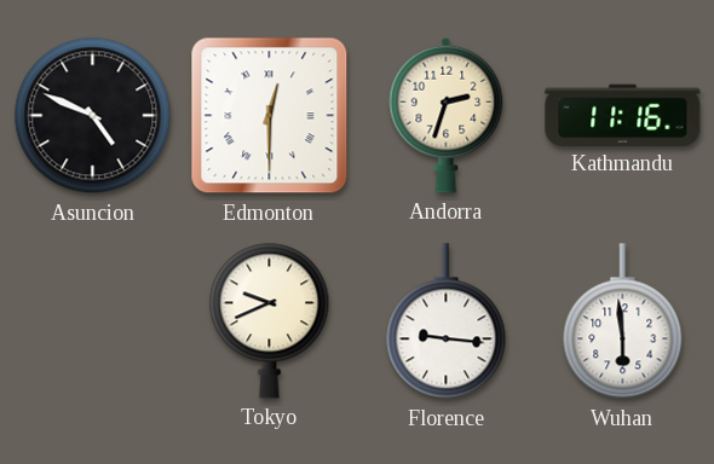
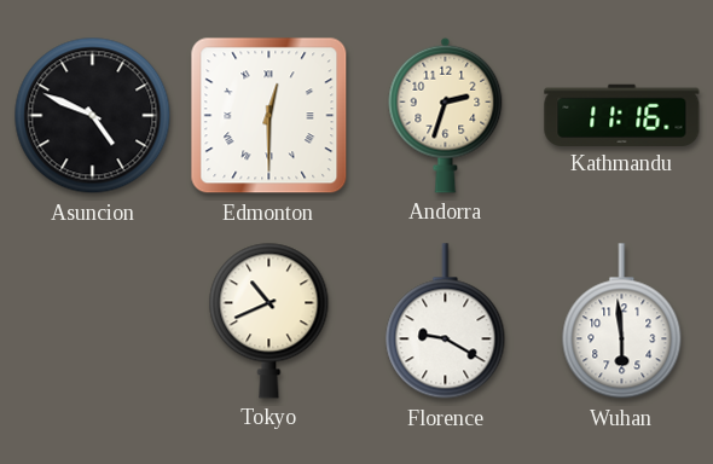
Tokyo: 9:41 -> 10:41 (269, 320)
Florence: 9:16 -> 9:20 (446, 321)
